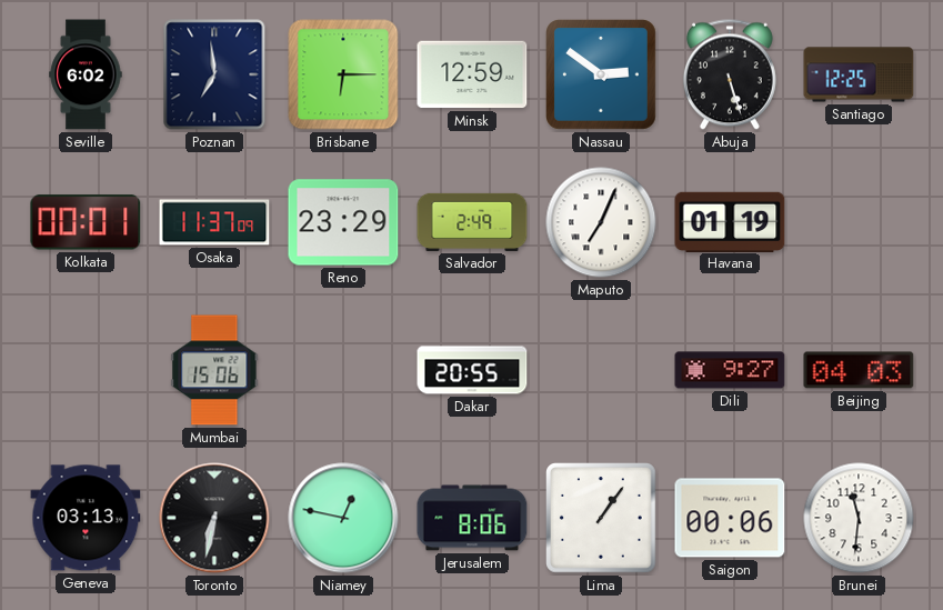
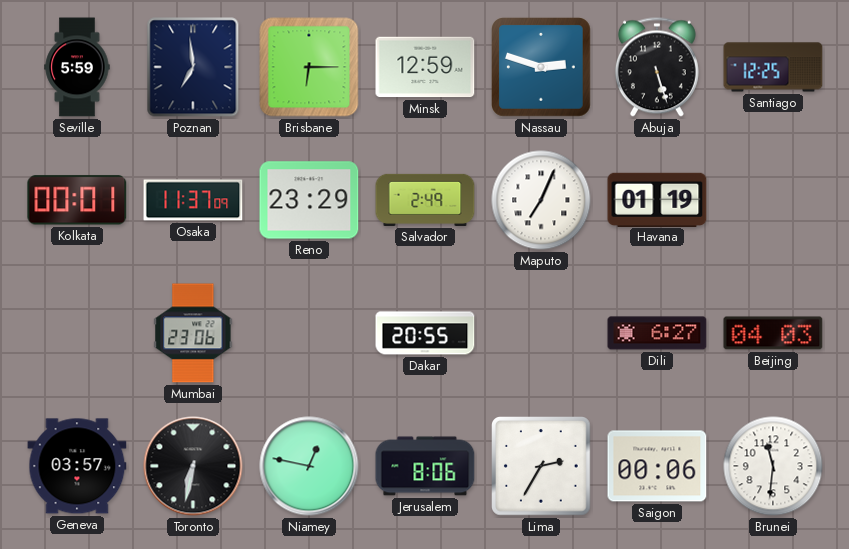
Seville: 6:02 -> 5:59 (77, 67)
Nassau: 2:51 -> 2:48 (542, 68)
Mumbai: 15:06 -> 23:06 (193, 333)
Dili: 9:27 -> 6:27 (657, 333)
Geneva: 03:13 -> 03:57 (77, 466)
Lima: 1:06 -> 2:35 (542, 467)
